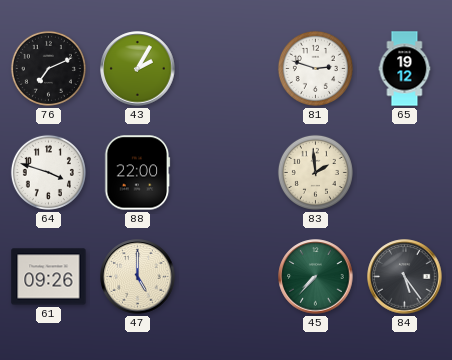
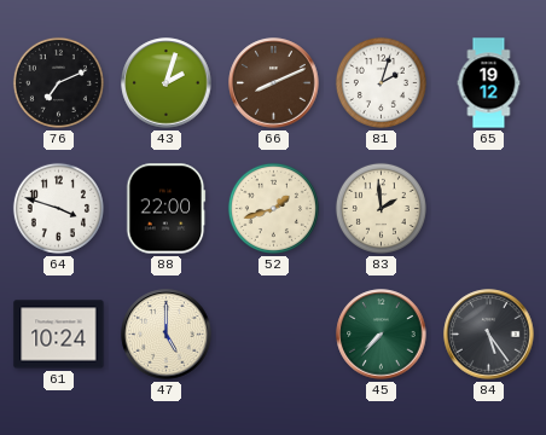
43: 2:05 -> 2:03 (167, 83)
66: none -> 8:11 (274, 83)
81: 2:48 -> 2:03 (381, 82)
52: none -> 1:42 (273, 208)
61: 09:26 -> 10:24 (59, 335)
